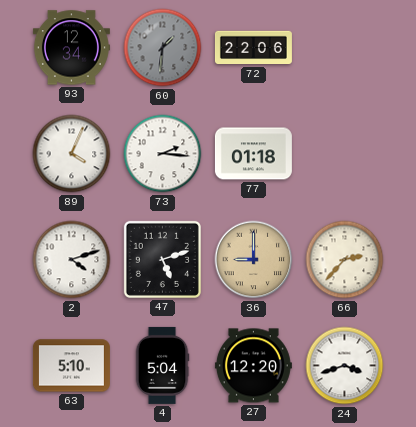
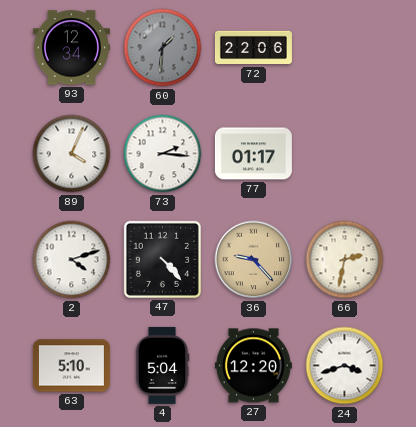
77: 01:18 -> 01:17 (253, 154)
47: 5:12 -> 4:23 (162, 259)
36: 9:00 -> 9:23 (254, 260)
66: 2:37 -> 2:32 (345, 260)
